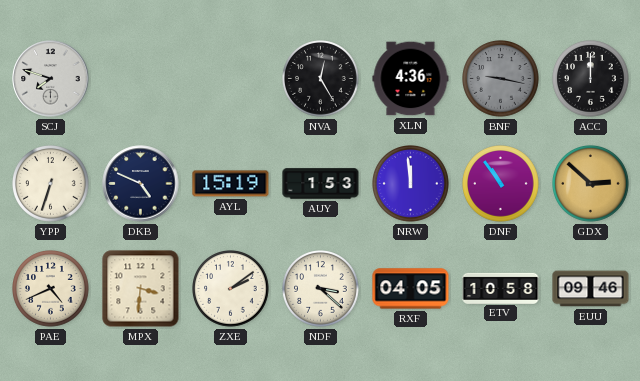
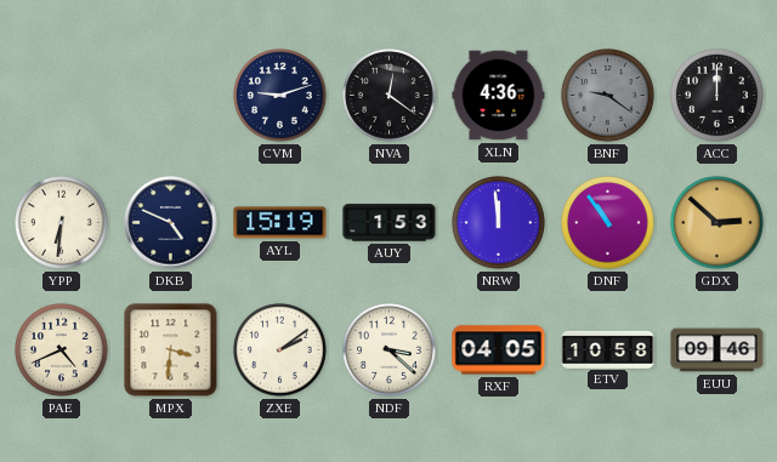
SCJ: 7:48 -> none (51, 79)
CVM: none -> 9:12 (280, 96)
NVA: 12:25 -> 12:21 (390, 96)
BNF: 9:17 -> 9:21 (608, 96)
YPP: 6:33 -> 6:31 (62, 223)
